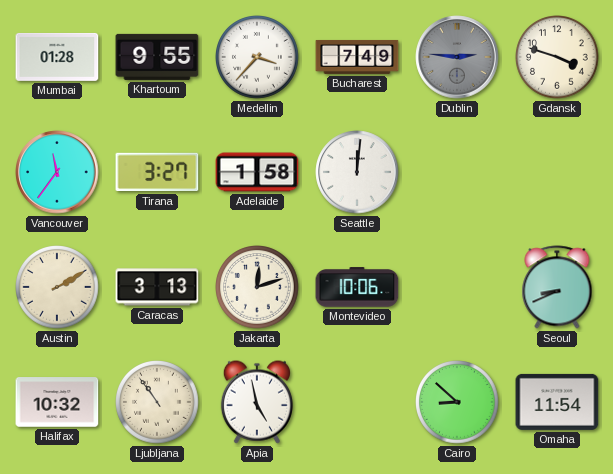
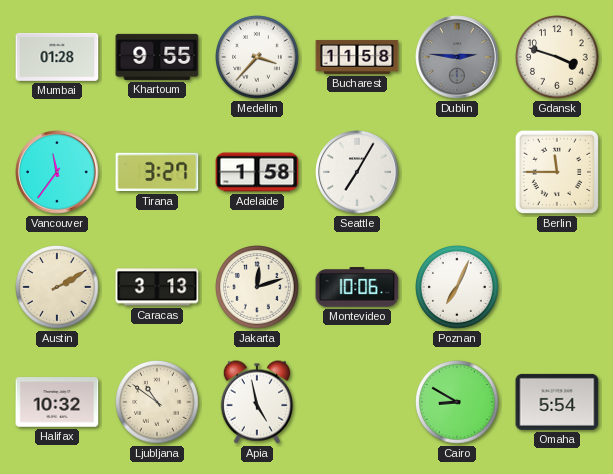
Bucharest: 7:49 -> 11:58 (357, 57)
Seattle: 12:01 -> 7:05 (357, 172)
Berlin: none -> 11:45 (557, 172)
Poznan: none -> 7:04 (458, 288)
Seoul: 8:41 -> none (557, 287)
Ljubljana: 10:54 -> 10:51 (158, 403)
Cairo: 8:52 -> 8:50 (458, 403)
Omaha: 11:54 -> 5:54 (557, 402)
